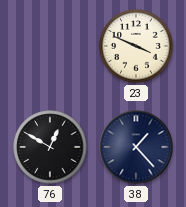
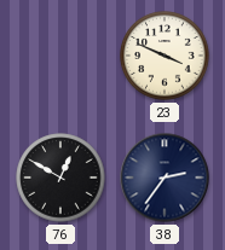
38: 1:23 -> 2:36 (165, 178)
